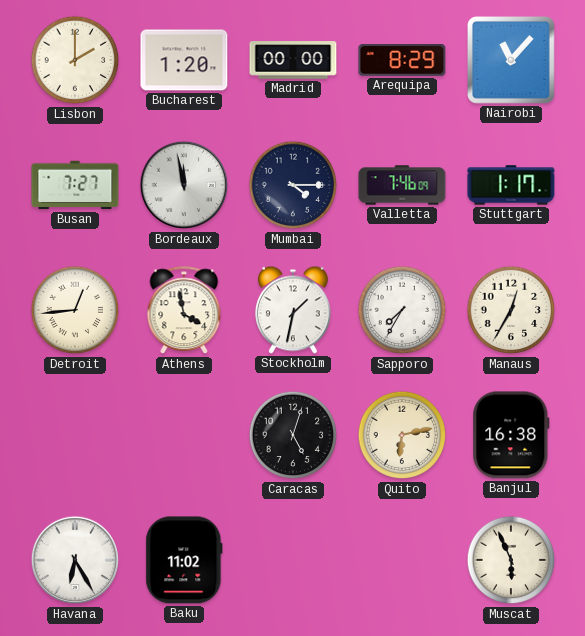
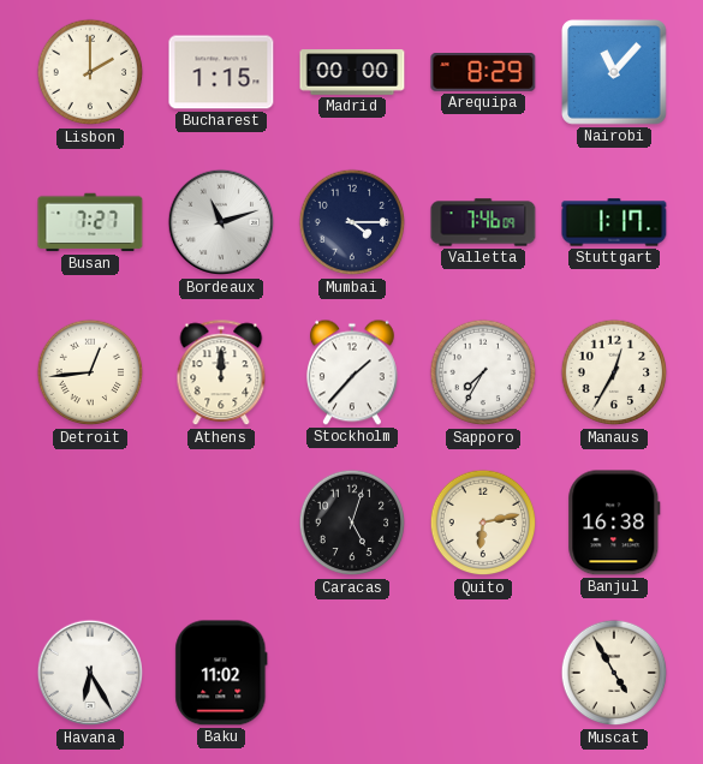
Bucharest: 1:20 -> 1:15 (221, 72)
Bordeaux: 11:58 -> 11:12 (221, 222)
Athens: 3:58 -> 12:00 (221, 374)
Stockholm: 1:32 -> 1:37 (352, 372)
Muscat: 5:56 -> 4:55 (614, 673)
